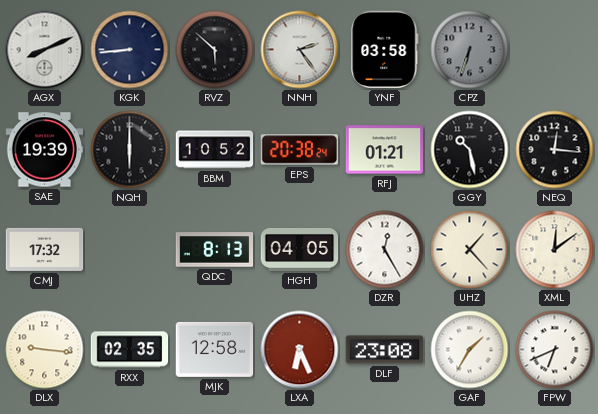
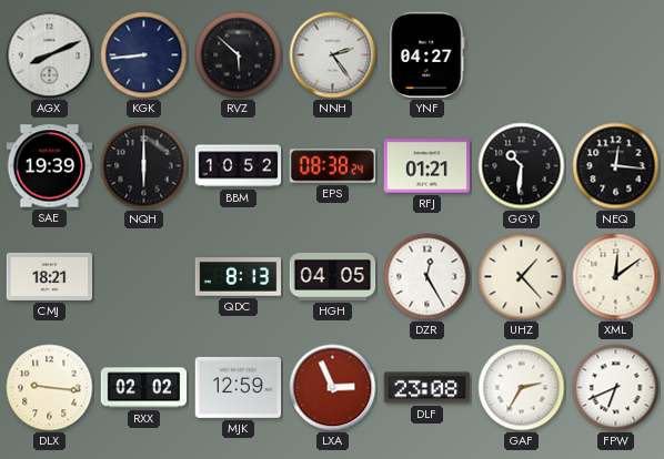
YNF: 03:58 -> 04:27 (427, 55)
CPZ: 6:33 -> none (470, 50)
EPS: 20:38 -> 08:38 (333, 166)
GGY: 10:28 -> 10:31 (522, 166)
CMJ: 17:32 -> 18:21 (50, 276)
RXX: 02:35 -> 02:02 (144, 388)
MJK: 12:58 -> 12:59 (239, 387)
LXA: 6:26 -> 2:56 (333, 388)
GAF: 1:35 -> 2:35 (522, 388)
